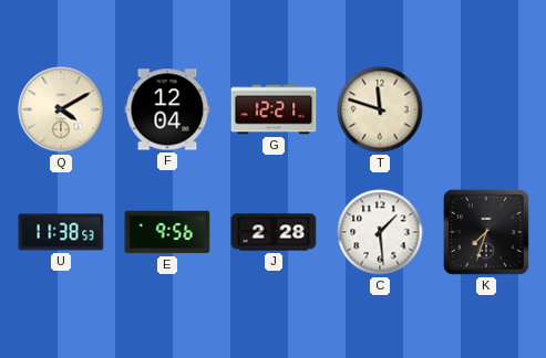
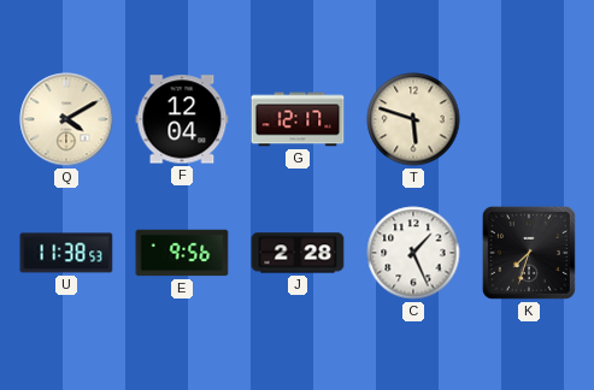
G: 12:21 -> 12:17 (298, 119)
T: 11:48 -> 5:48 (413, 119)
C: 1:29 -> 1:26 (413, 253)
